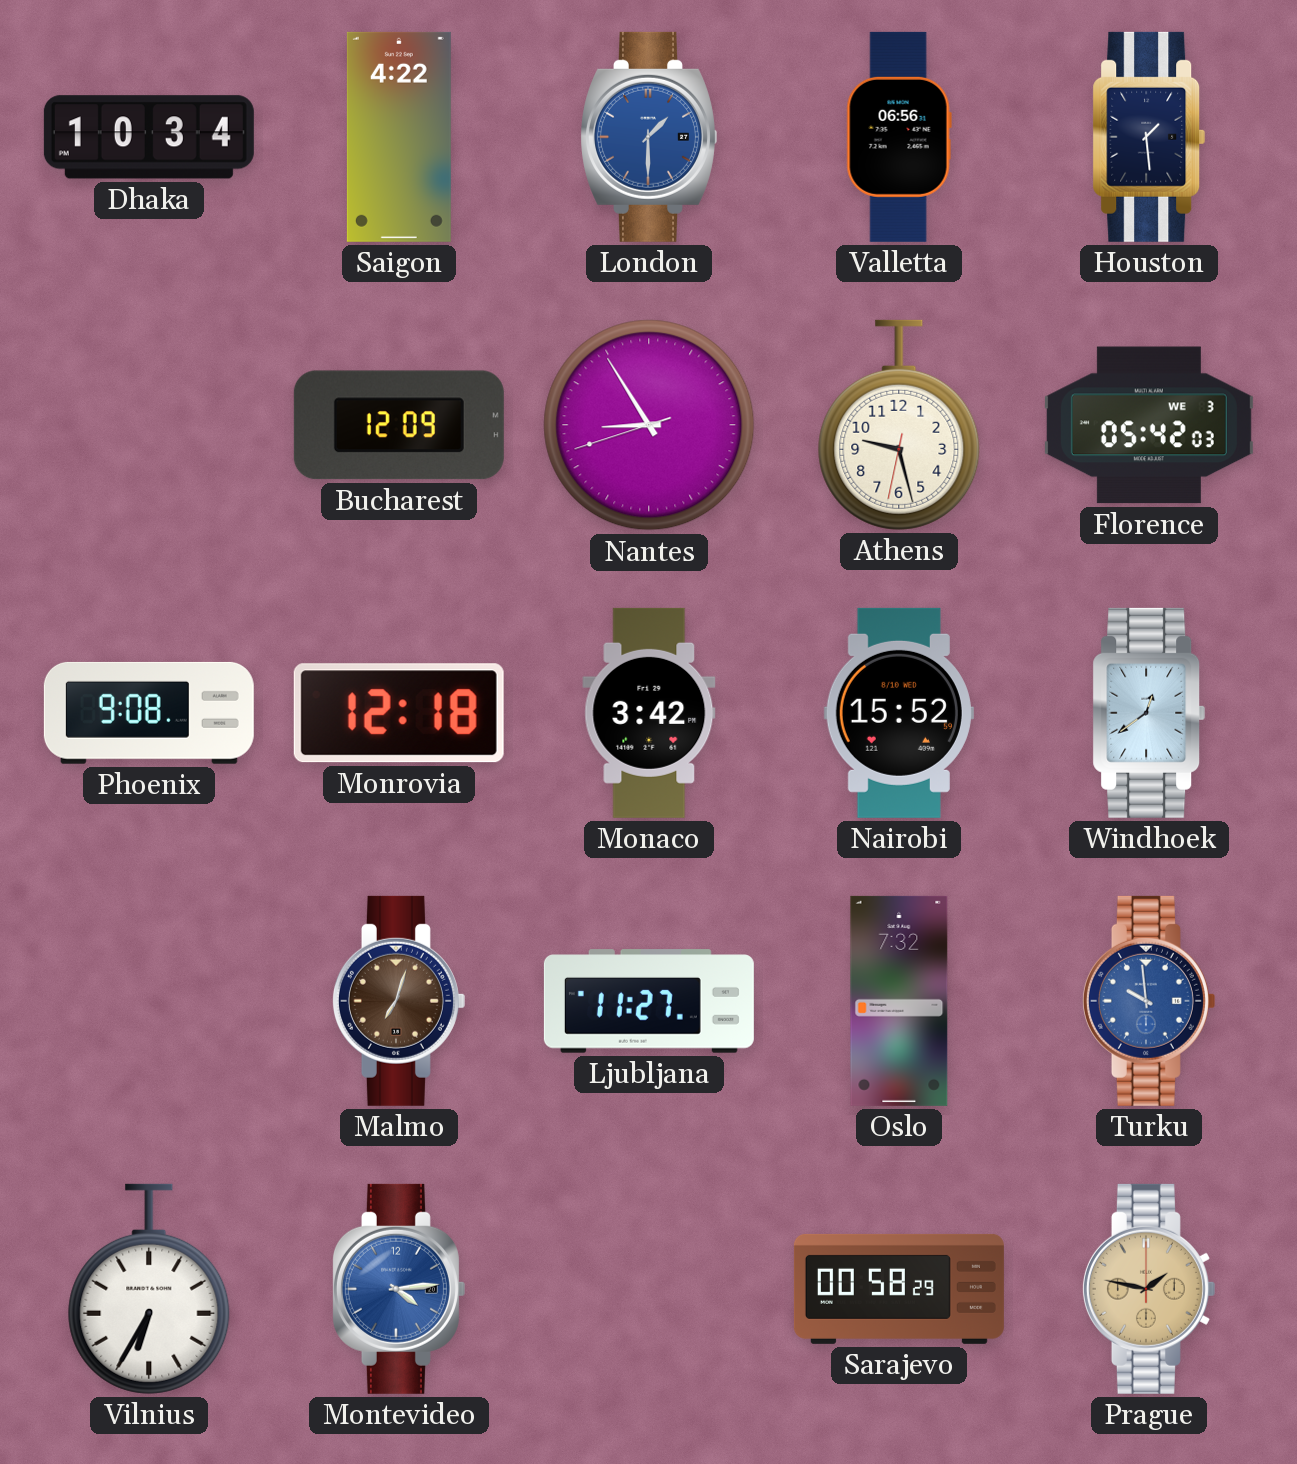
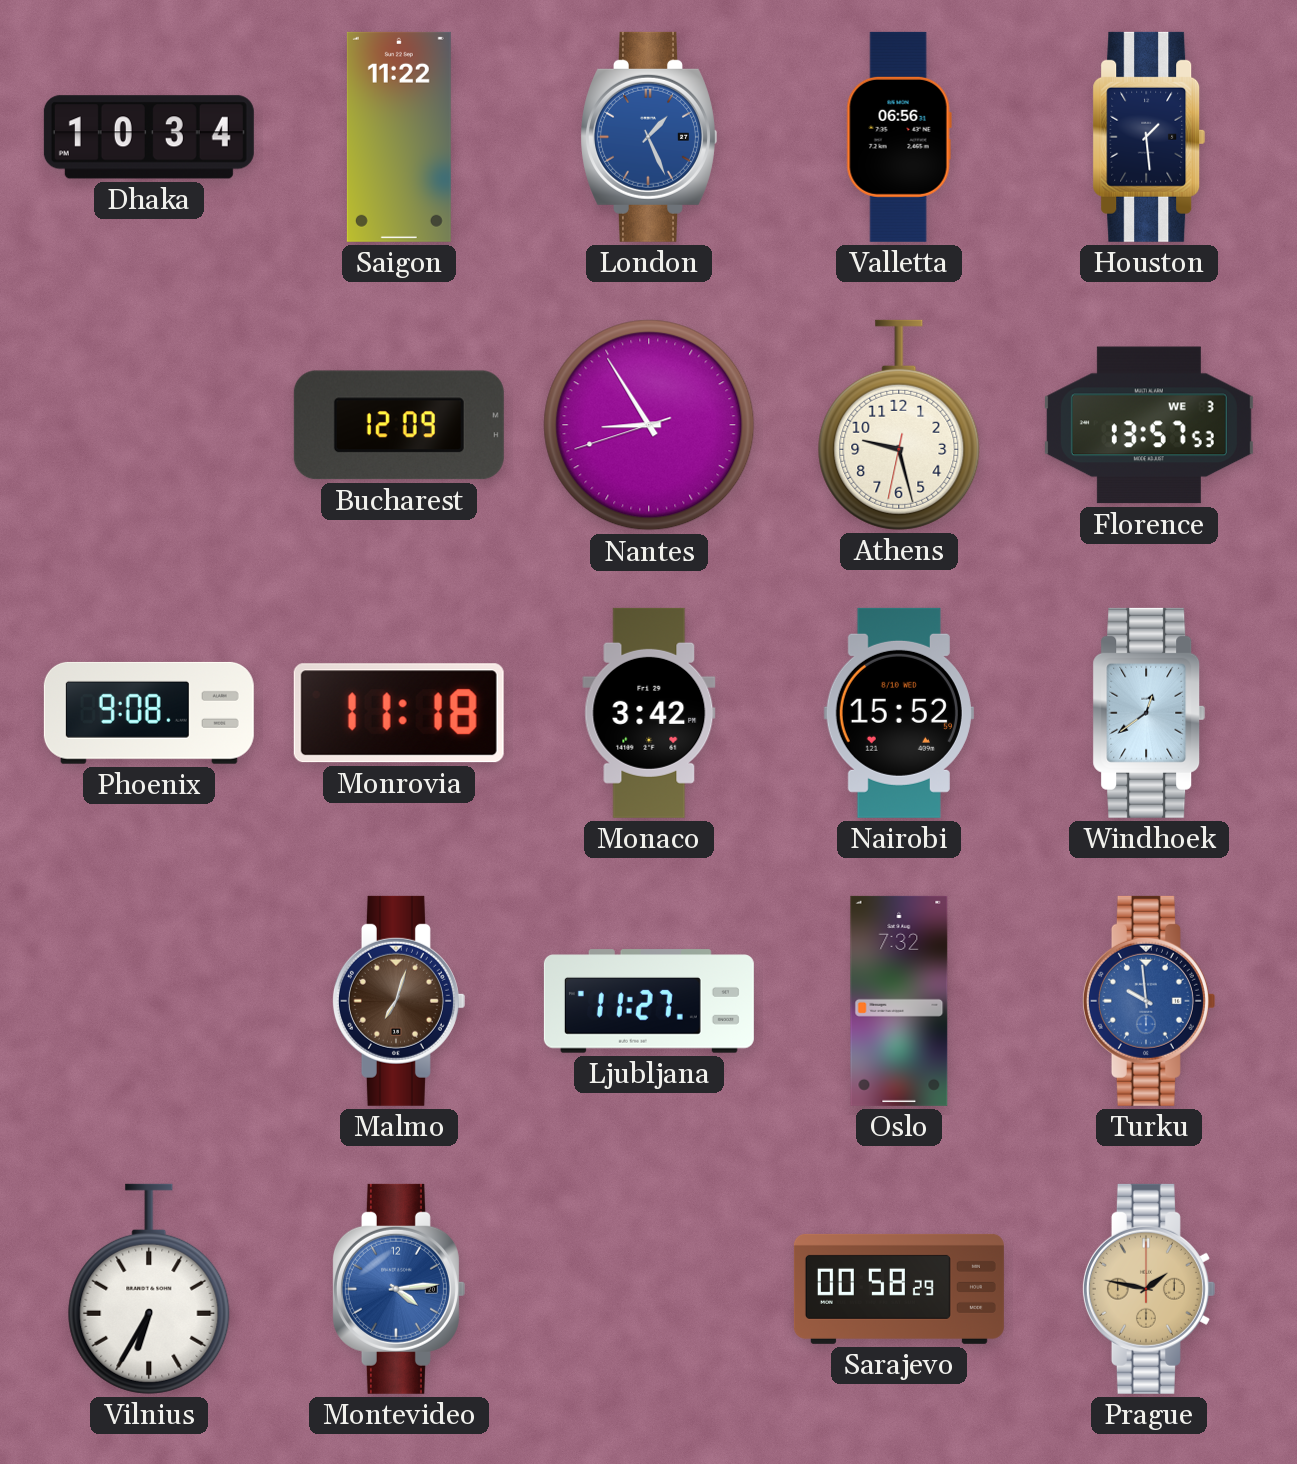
Saigon: 4:22 -> 11:22 (399, 137)
London: 1:30 -> 1:26 (649, 137)
Florence: 05:42 -> 13:57 (1149, 425)
Monrovia: 12:18 -> 11:18 (399, 713)
